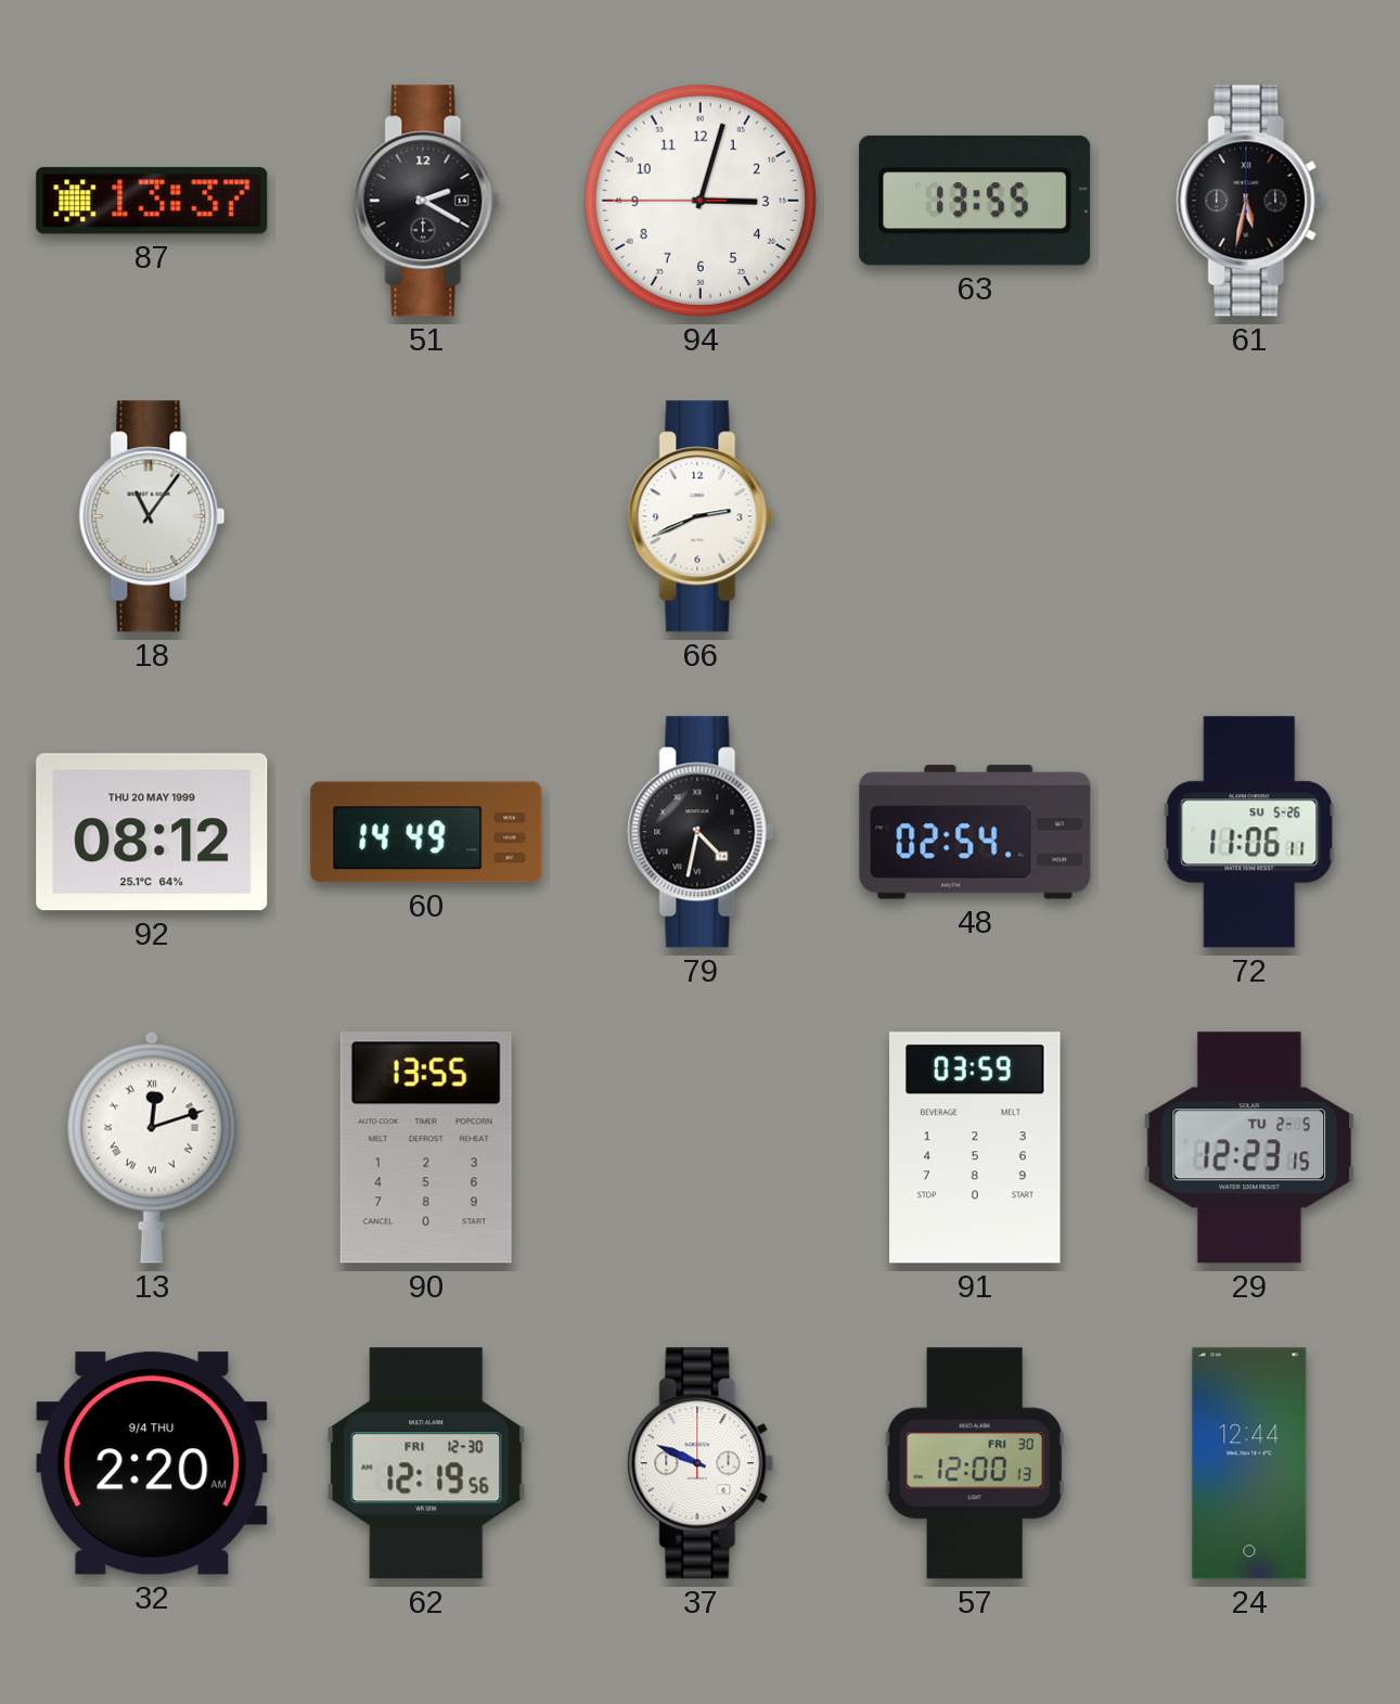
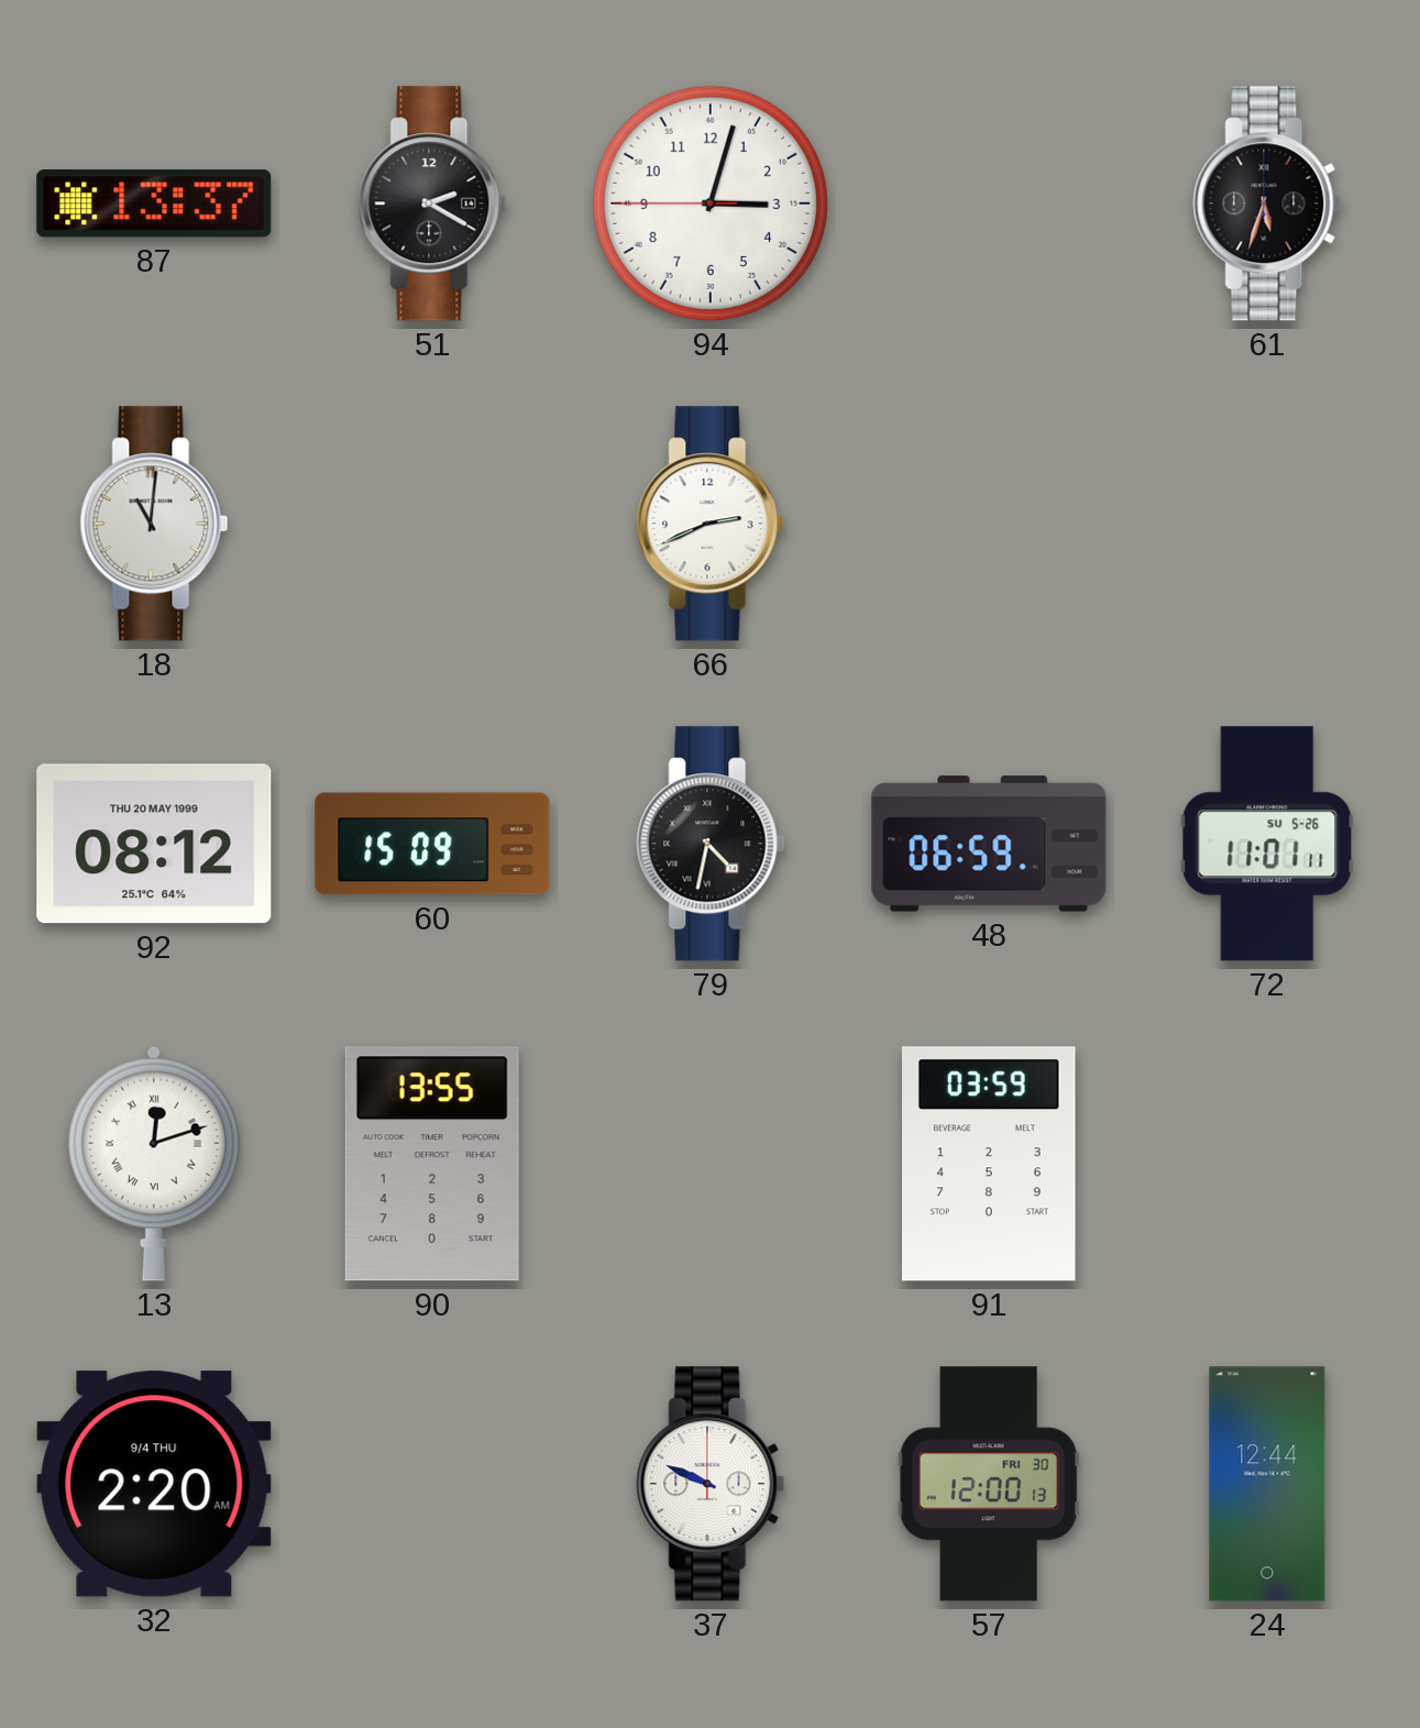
63: 13:55 -> none (975, 201)
61: 5:32 -> 5:33 (1267, 203)
18: 11:06 -> 11:01 (154, 524)
60: 14:49 -> 15:09 (432, 844)
48: 02:54 -> 06:59 (989, 844)
72: 11:06 -> 11:01 (1267, 844)
29: 12:23 -> none (1249, 1148)
62: 12:19 -> none (426, 1463)
